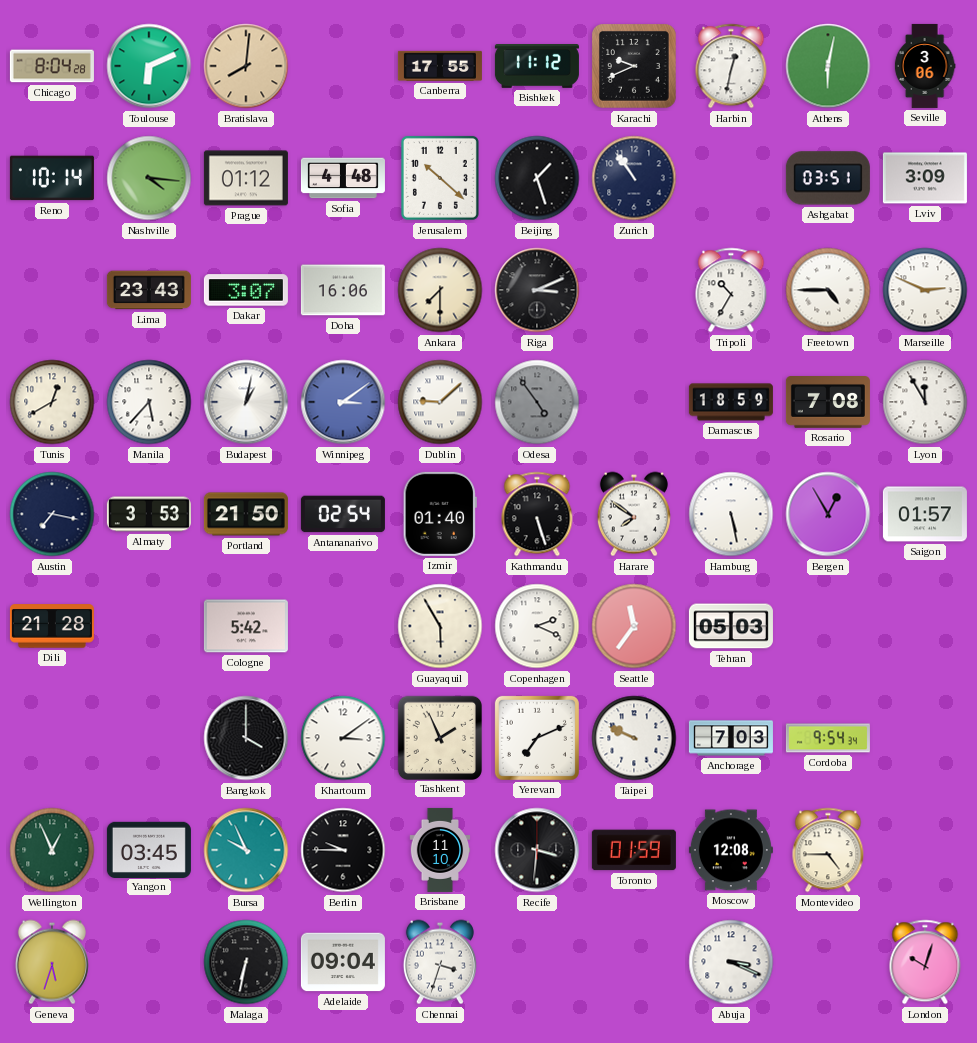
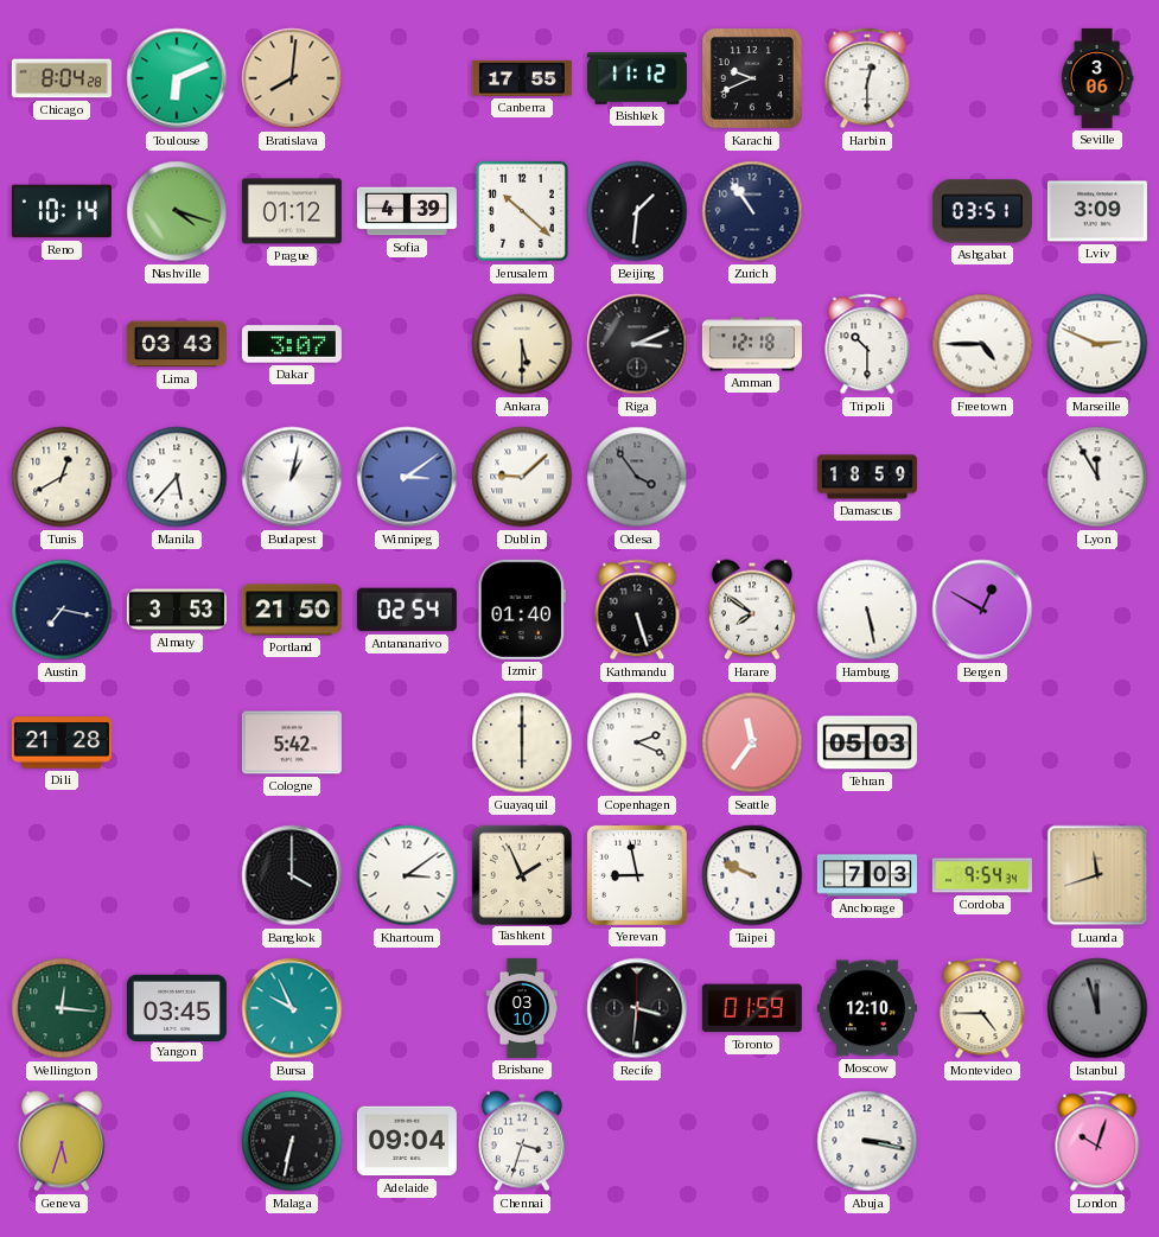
Harbin: 12:32 -> 12:30 (867, 78)
Athens: 6:02 -> none (828, 66)
Nashville: 4:16 -> 4:18 (177, 211)
Sofia: 4:48 -> 4:39 (407, 211)
Beijing: 1:27 -> 1:31 (637, 211)
Lima: 23:43 -> 03:43 (177, 344)
Doha: 16:06 -> none (343, 290)
Ankara: 7:30 -> 5:30 (522, 344)
Amman: none -> 12:18 (752, 344)
Tripoli: 10:35 -> 10:30 (867, 344)
Odesa: 4:54 -> 3:54 (637, 477)
Rosario: 7:08 -> none (828, 403)
Bergen: 12:55 -> 12:50 (982, 610)
Saigon: 01:57 -> none (925, 514)
Guayaquil: 5:55 -> 6:00 (522, 742)
Yerevan: 7:11 -> 8:58 (637, 875)
Luanda: none -> 11:42 (1097, 875)
Wellington: 12:56 -> 12:16 (62, 1008)
Berlin: 9:45 -> none (343, 850)
Brisbane: 11:10 -> 03:10 (522, 1008)
Moscow: 12:08 -> 12:10 (867, 1008)
Istanbul: none -> 11:57 (1097, 1008)
Abuja: 3:19 -> 3:17 (867, 1141)
